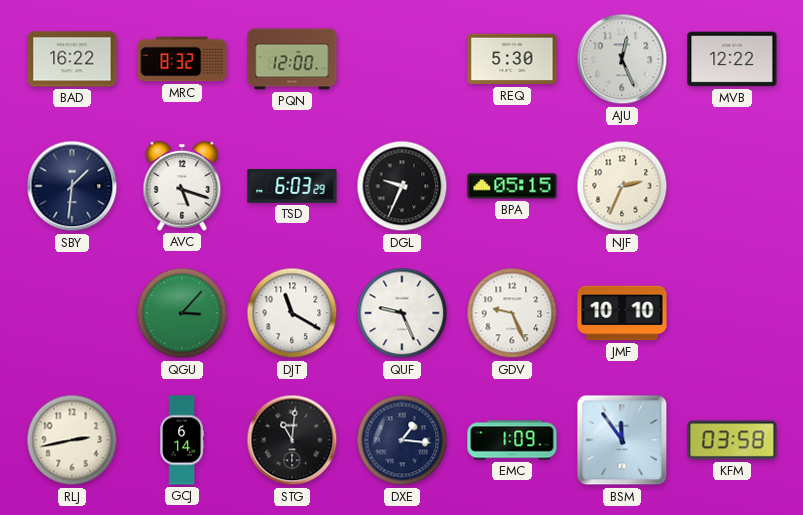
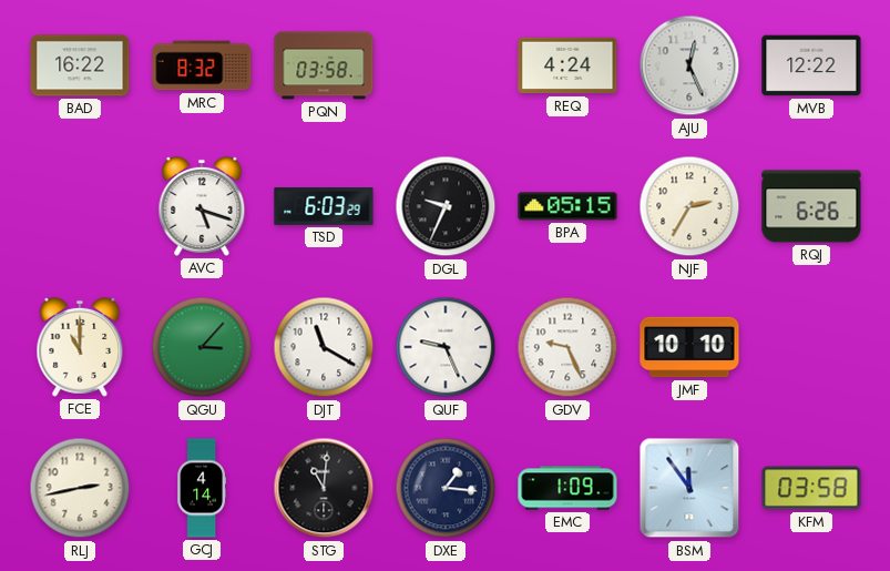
PQN: 12:00 -> 03:58 (324, 65)
REQ: 5:30 -> 4:24 (567, 65)
SBY: 1:31 -> none (72, 186)
NJF: 2:34 -> 2:35 (689, 206)
RQJ: none -> 6:26 (811, 206)
FCE: none -> 11:00 (80, 347)
GCJ: 6:14 -> 4:14 (201, 488)
